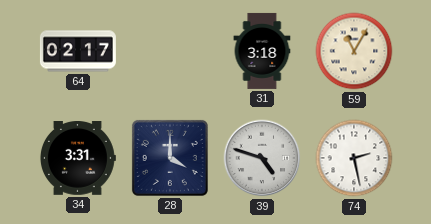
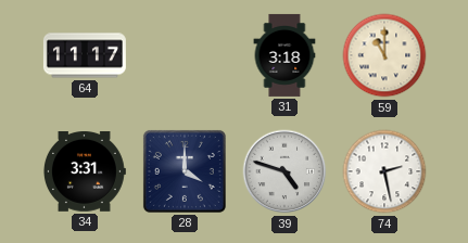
64: 02:17 -> 11:17 (85, 55)
59: 11:05 -> 11:00 (384, 55)
